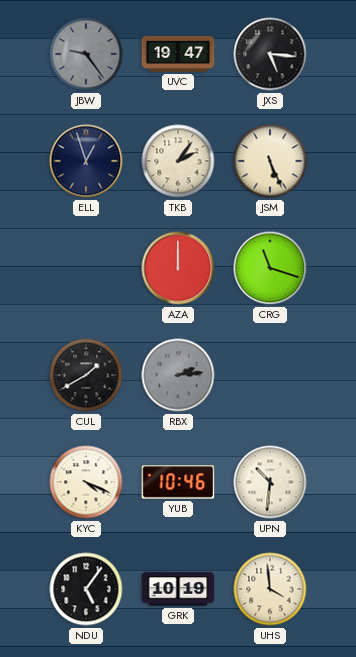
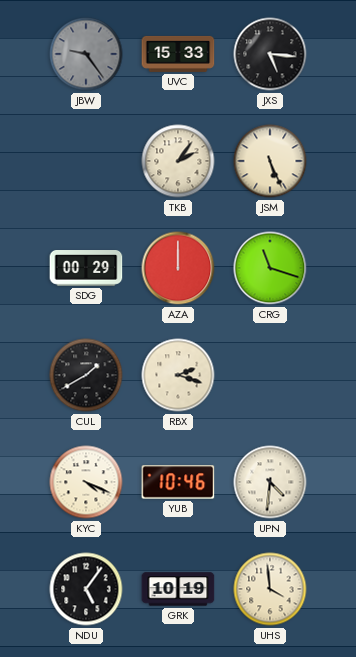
UVC: 19:47 -> 15:33 (178, 54)
ELL: 12:57 -> none (86, 161)
SDG: none -> 00:29 (86, 268)
RBX: 2:14 -> 2:18 (178, 375)
RBX dial: grey -> cream (178, 375)
UPN: 10:31 -> 4:31 (270, 482)
